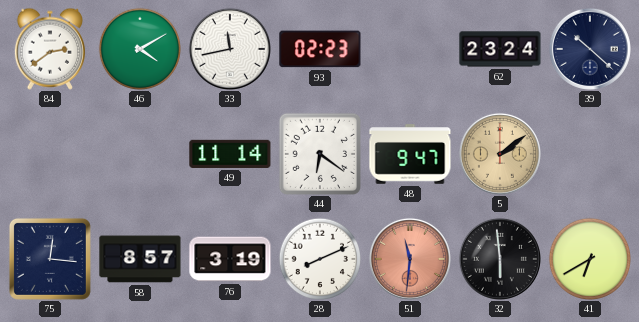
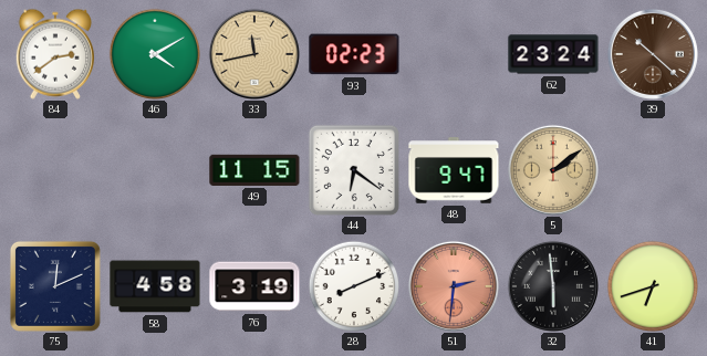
33 dial: white -> champagne (254, 54)
39 dial: navy -> brown (653, 54)
49: 11:14 -> 11:15 (254, 170)
75: 12:16 -> 12:11 (55, 286)
58: 8:57 -> 4:58 (155, 286)
51: 11:31 -> 2:31 (454, 286)
41: 6:40 -> 6:42 (652, 285)
